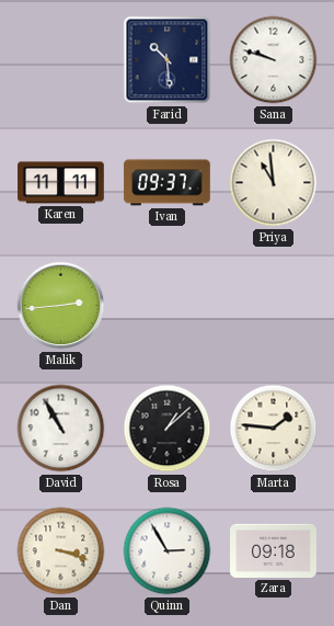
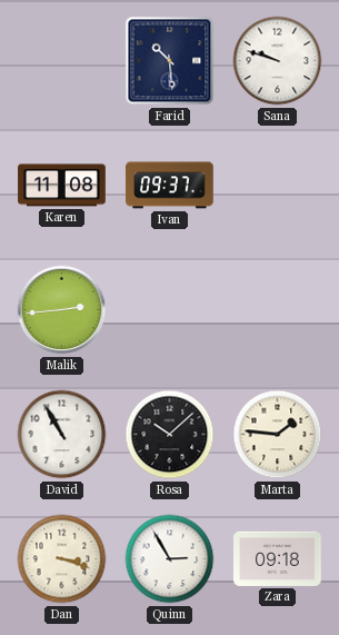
Karen: 11:11 -> 11:08 (62, 186)
Priya: 10:59 -> none (274, 183)
Rosa: 1:08 -> 10:08 (170, 435)
